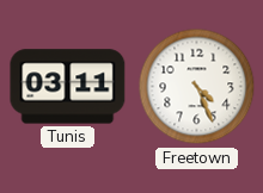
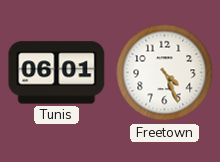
Tunis: 03:11 -> 06:01 (57, 73)
